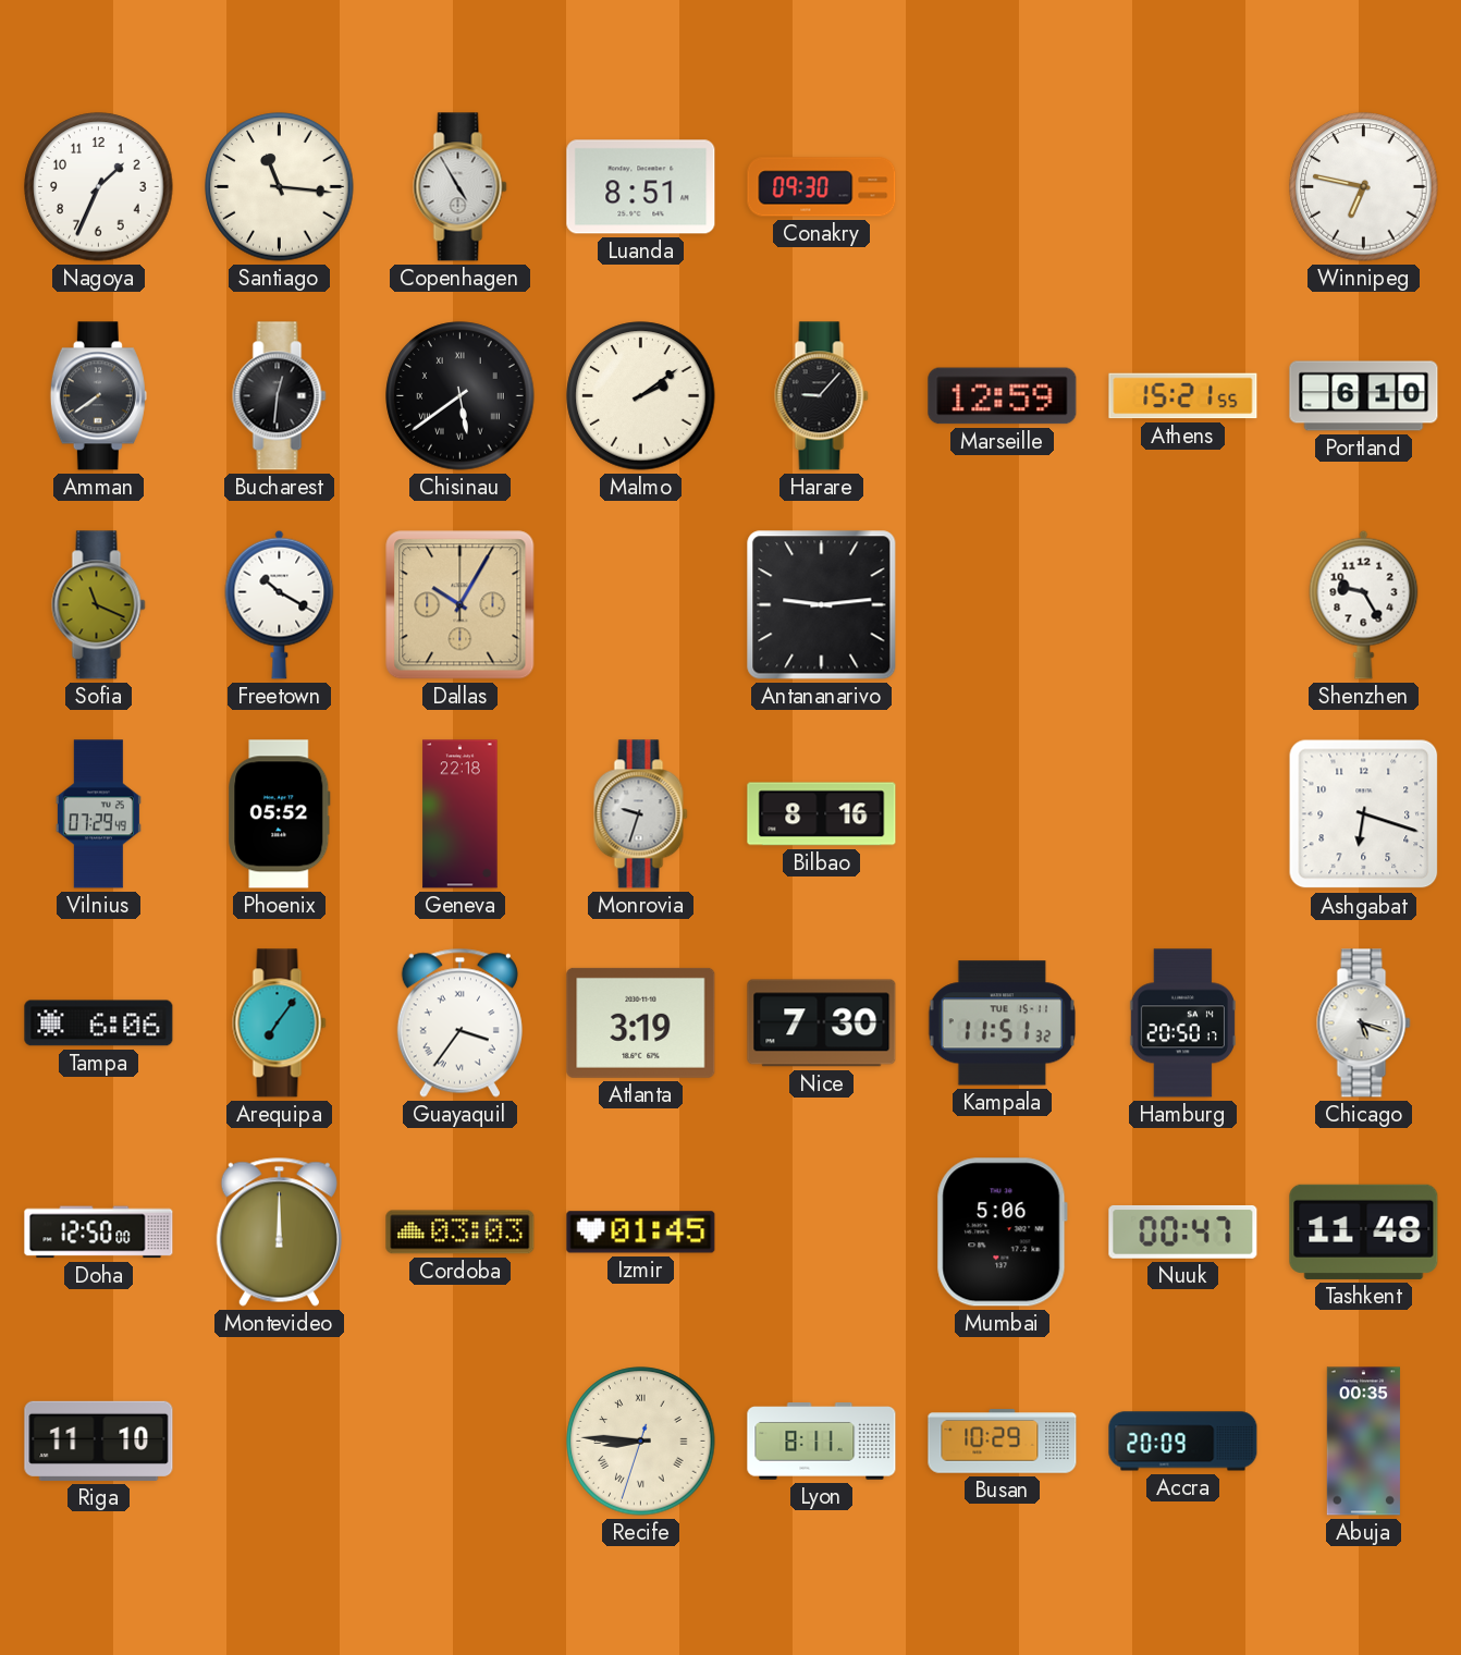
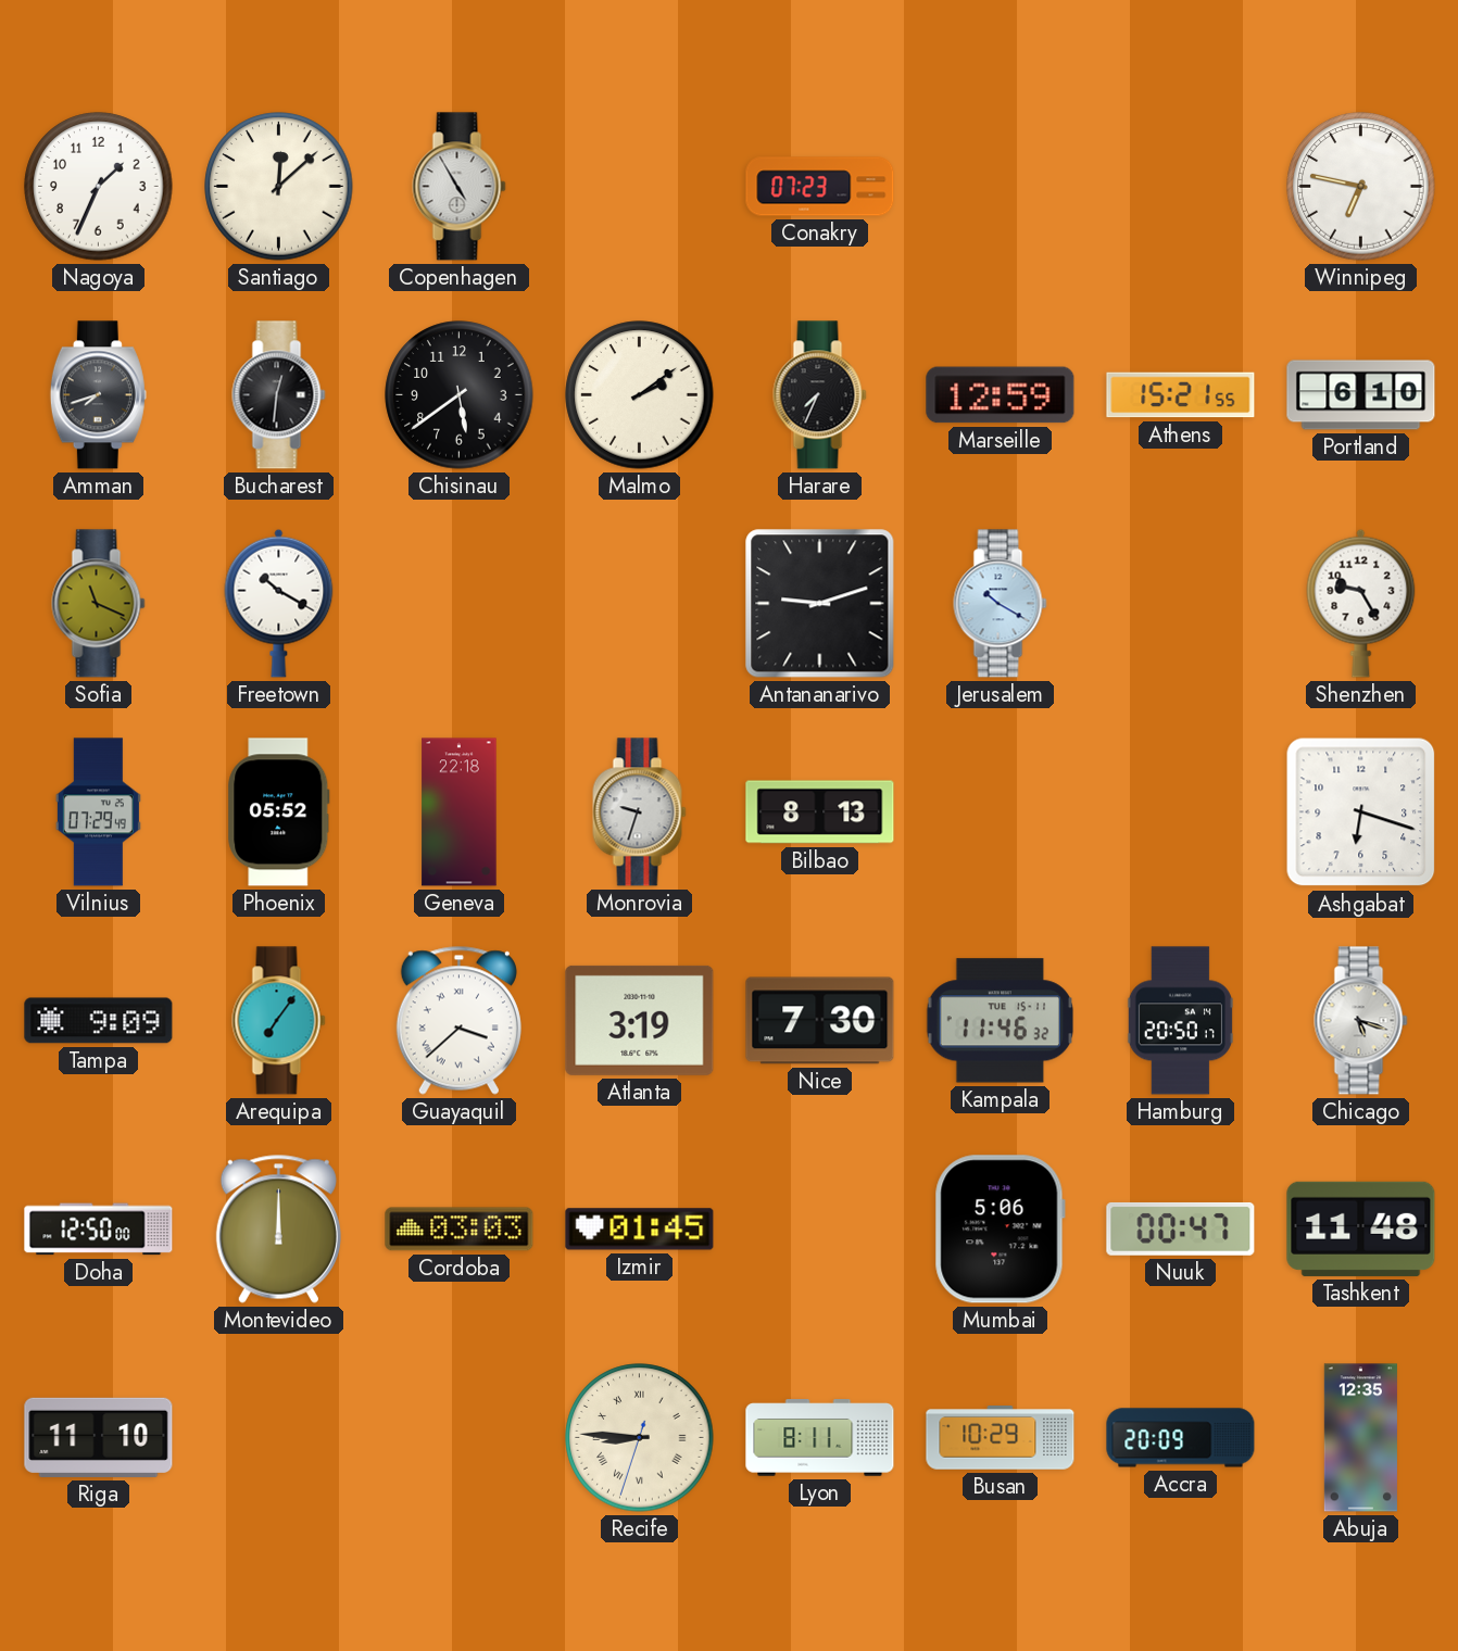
Santiago: 11:16 -> 12:08 (279, 187)
Luanda: 8:51 -> none (641, 187)
Conakry: 09:30 -> 07:23 (820, 187)
Amman: 7:39 -> 7:42 (98, 395)
Chisinau numerals: Roman -> Arabic (460, 395)
Harare: 9:07 -> 7:34 (820, 395)
Dallas: 10:05 -> none (461, 605)
Antananarivo: 9:14 -> 9:12 (820, 604)
Jerusalem: none -> 10:20 (1001, 604)
Bilbao: 8:16 -> 8:13 (820, 812)
Tampa: 6:06 -> 9:09 (99, 1021)
Guayaquil: 3:36 -> 3:38 (458, 1020)
Kampala: 11:51 -> 11:46 (1000, 1021)
Abuja: 00:35 -> 12:35 (1360, 1438)
